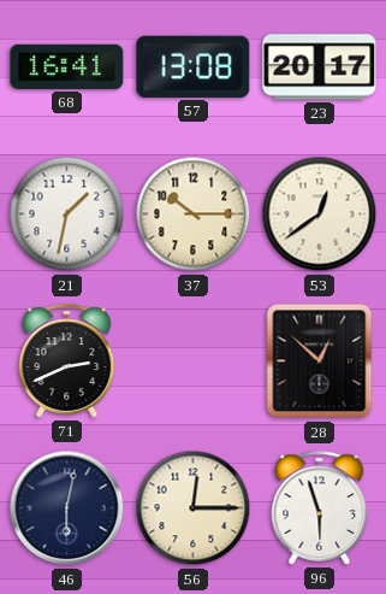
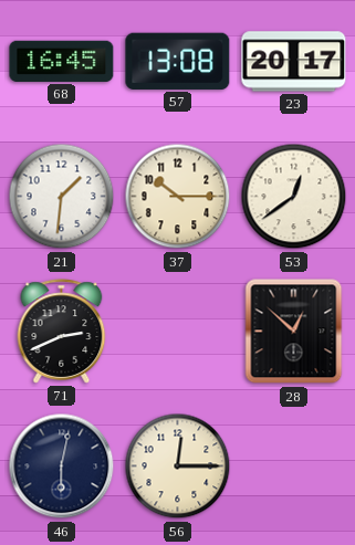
68: 16:41 -> 16:45 (62, 61)
21: 1:32 -> 1:31 (62, 197)
96: 5:57 -> none (320, 508)
